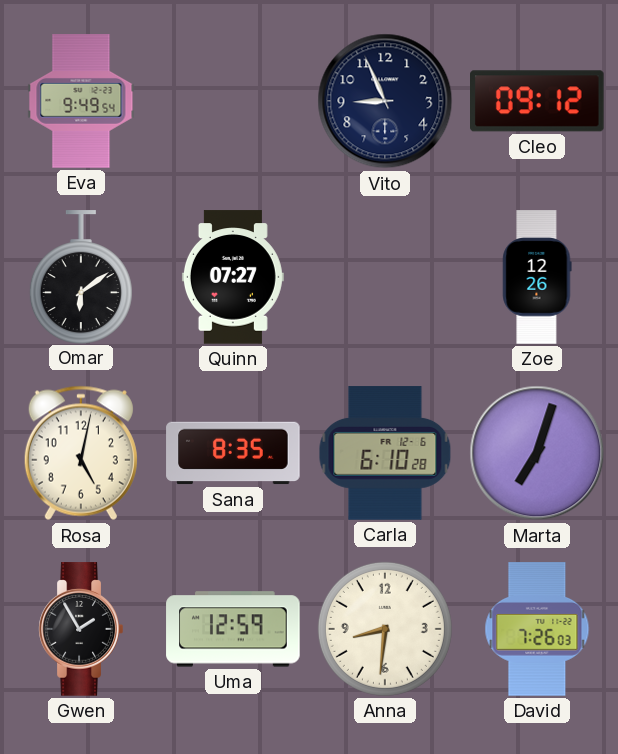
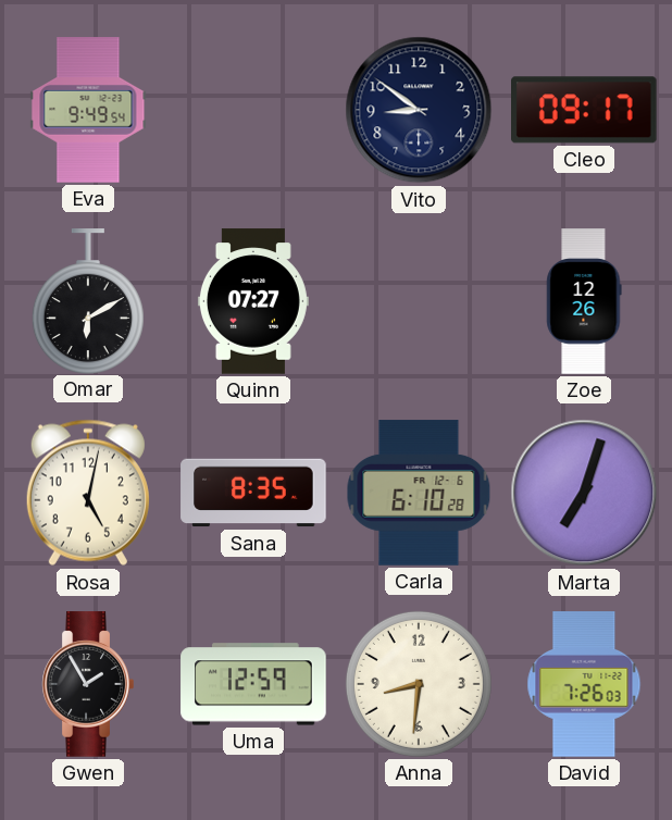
Vito: 8:56 -> 8:51 (419, 110)
Cleo: 09:12 -> 09:17 (585, 110)
Omar: 6:09 -> 6:10 (88, 301)
